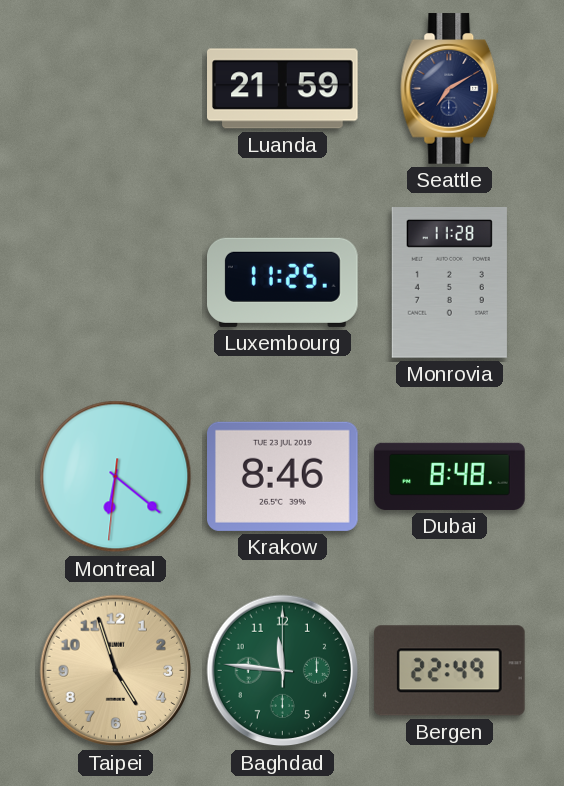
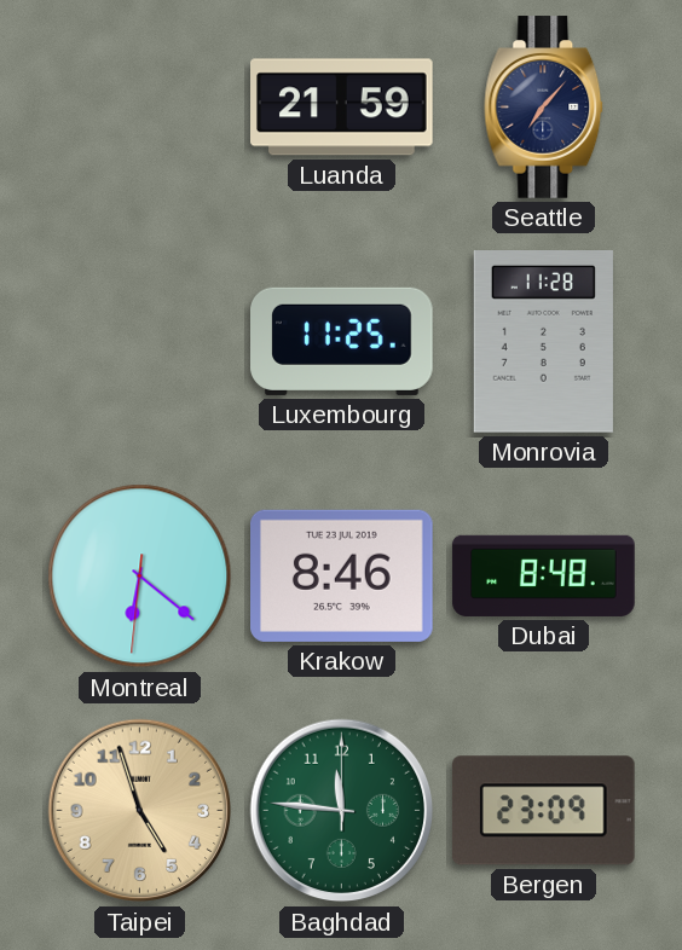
Seattle: 7:10 -> 7:07 (544, 108)
Bergen: 22:49 -> 23:09 (543, 811)
